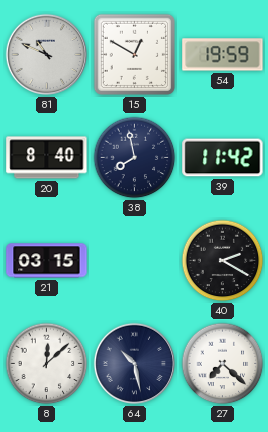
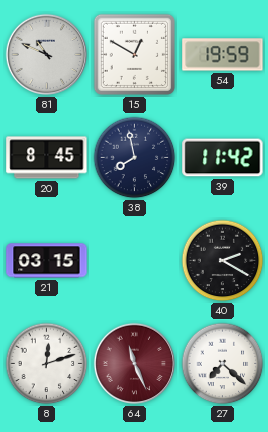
20: 8:40 -> 8:45 (47, 158)
8: 12:08 -> 12:12 (47, 364)
64: 10:28 -> 11:26 (135, 364)
64 dial: navy -> burgundy (135, 364)
